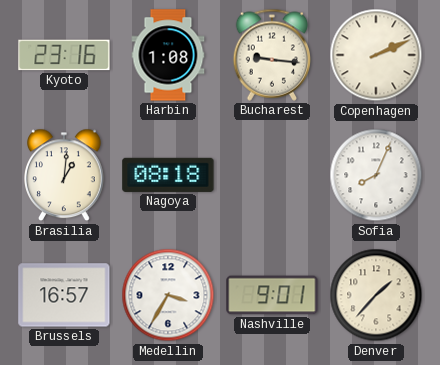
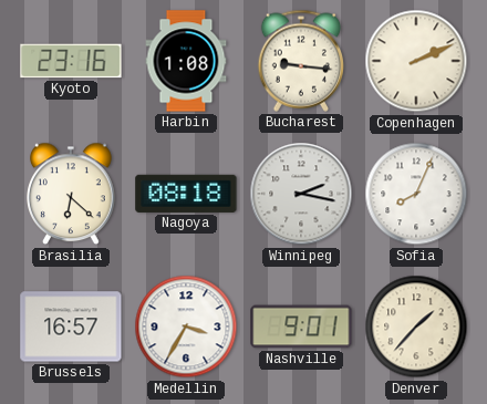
Brasilia: 1:01 -> 6:22 (72, 194)
Winnipeg: none -> 2:17 (301, 194)
